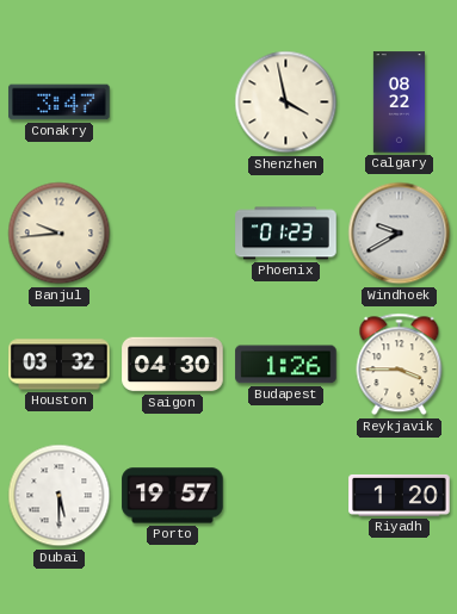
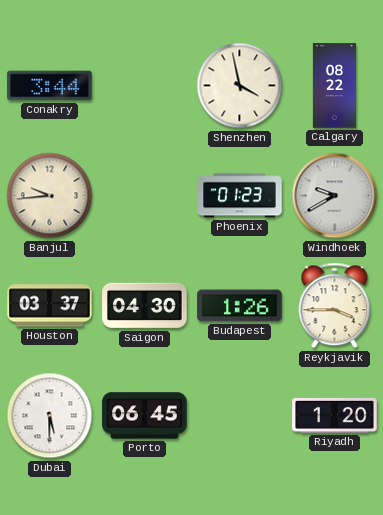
Conakry: 3:47 -> 3:44 (50, 86)
Houston: 03:32 -> 03:37 (50, 306)
Porto: 19:57 -> 06:45 (145, 416)
